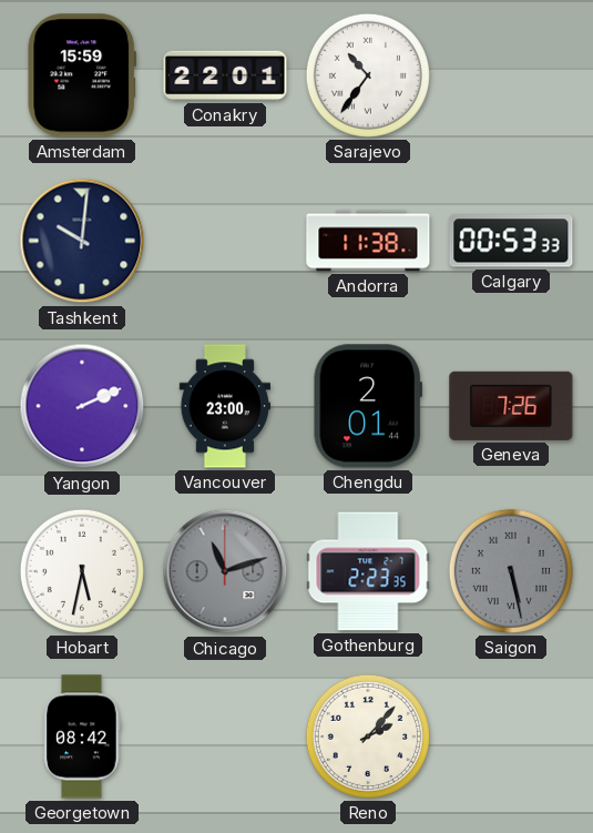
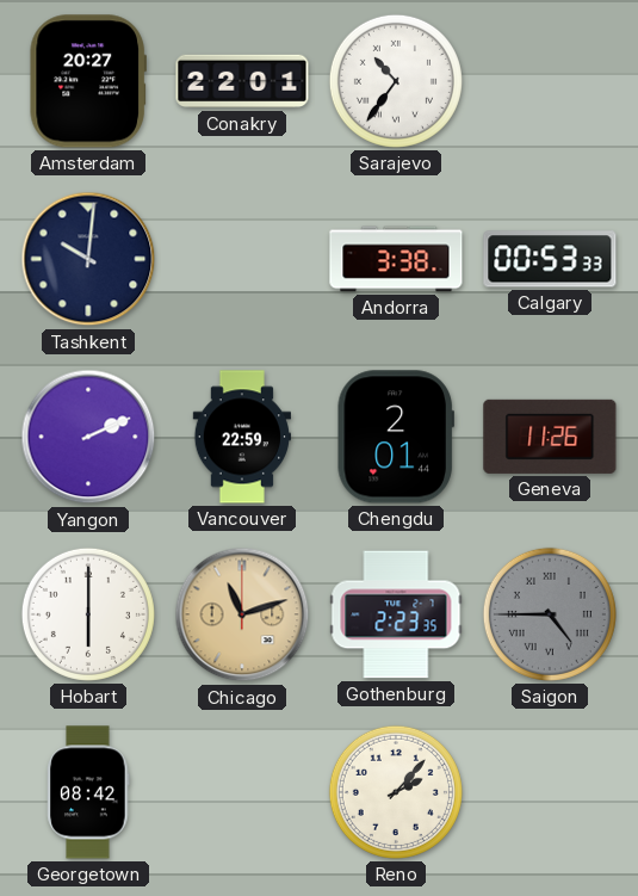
Amsterdam: 15:59 -> 20:27 (88, 81)
Andorra: 11:38 -> 3:38 (396, 259)
Vancouver: 23:00 -> 22:59 (242, 437)
Geneva: 7:26 -> 11:26 (550, 437)
Hobart: 5:32 -> 6:00 (88, 614)
Chicago dial: grey -> champagne (242, 614)
Saigon: 5:28 -> 4:45 (550, 614)
